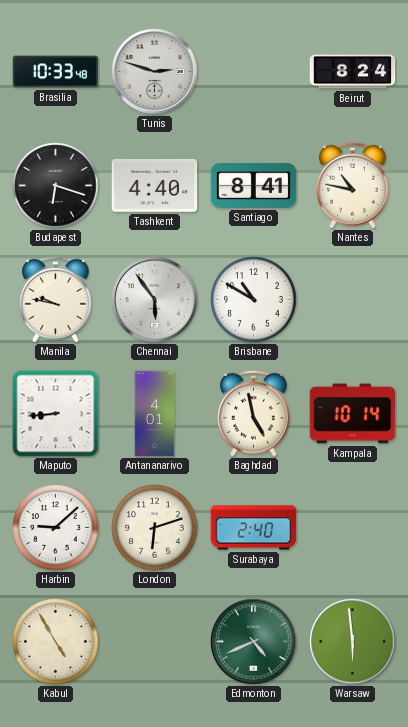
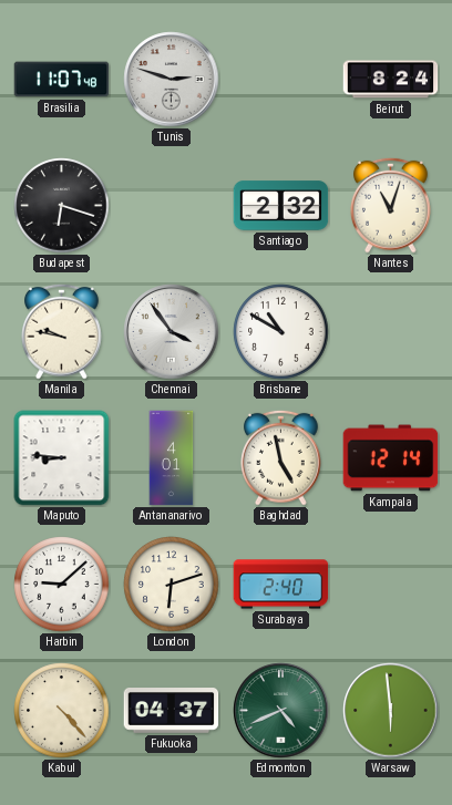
Brasilia: 10:33 -> 11:07 (62, 80)
Tashkent: 4:40 -> none (155, 186)
Santiago: 8:41 -> 2:32 (281, 206)
Nantes: 10:47 -> 11:03 (391, 205)
Chennai: 5:54 -> 3:54 (172, 332)
Maputo: 8:44 -> 8:46 (62, 458)
Kampala: 10:14 -> 12:14 (391, 458)
Kabul: 4:55 -> 4:23 (62, 711)
Fukuoka: none -> 04:37 (172, 711)
